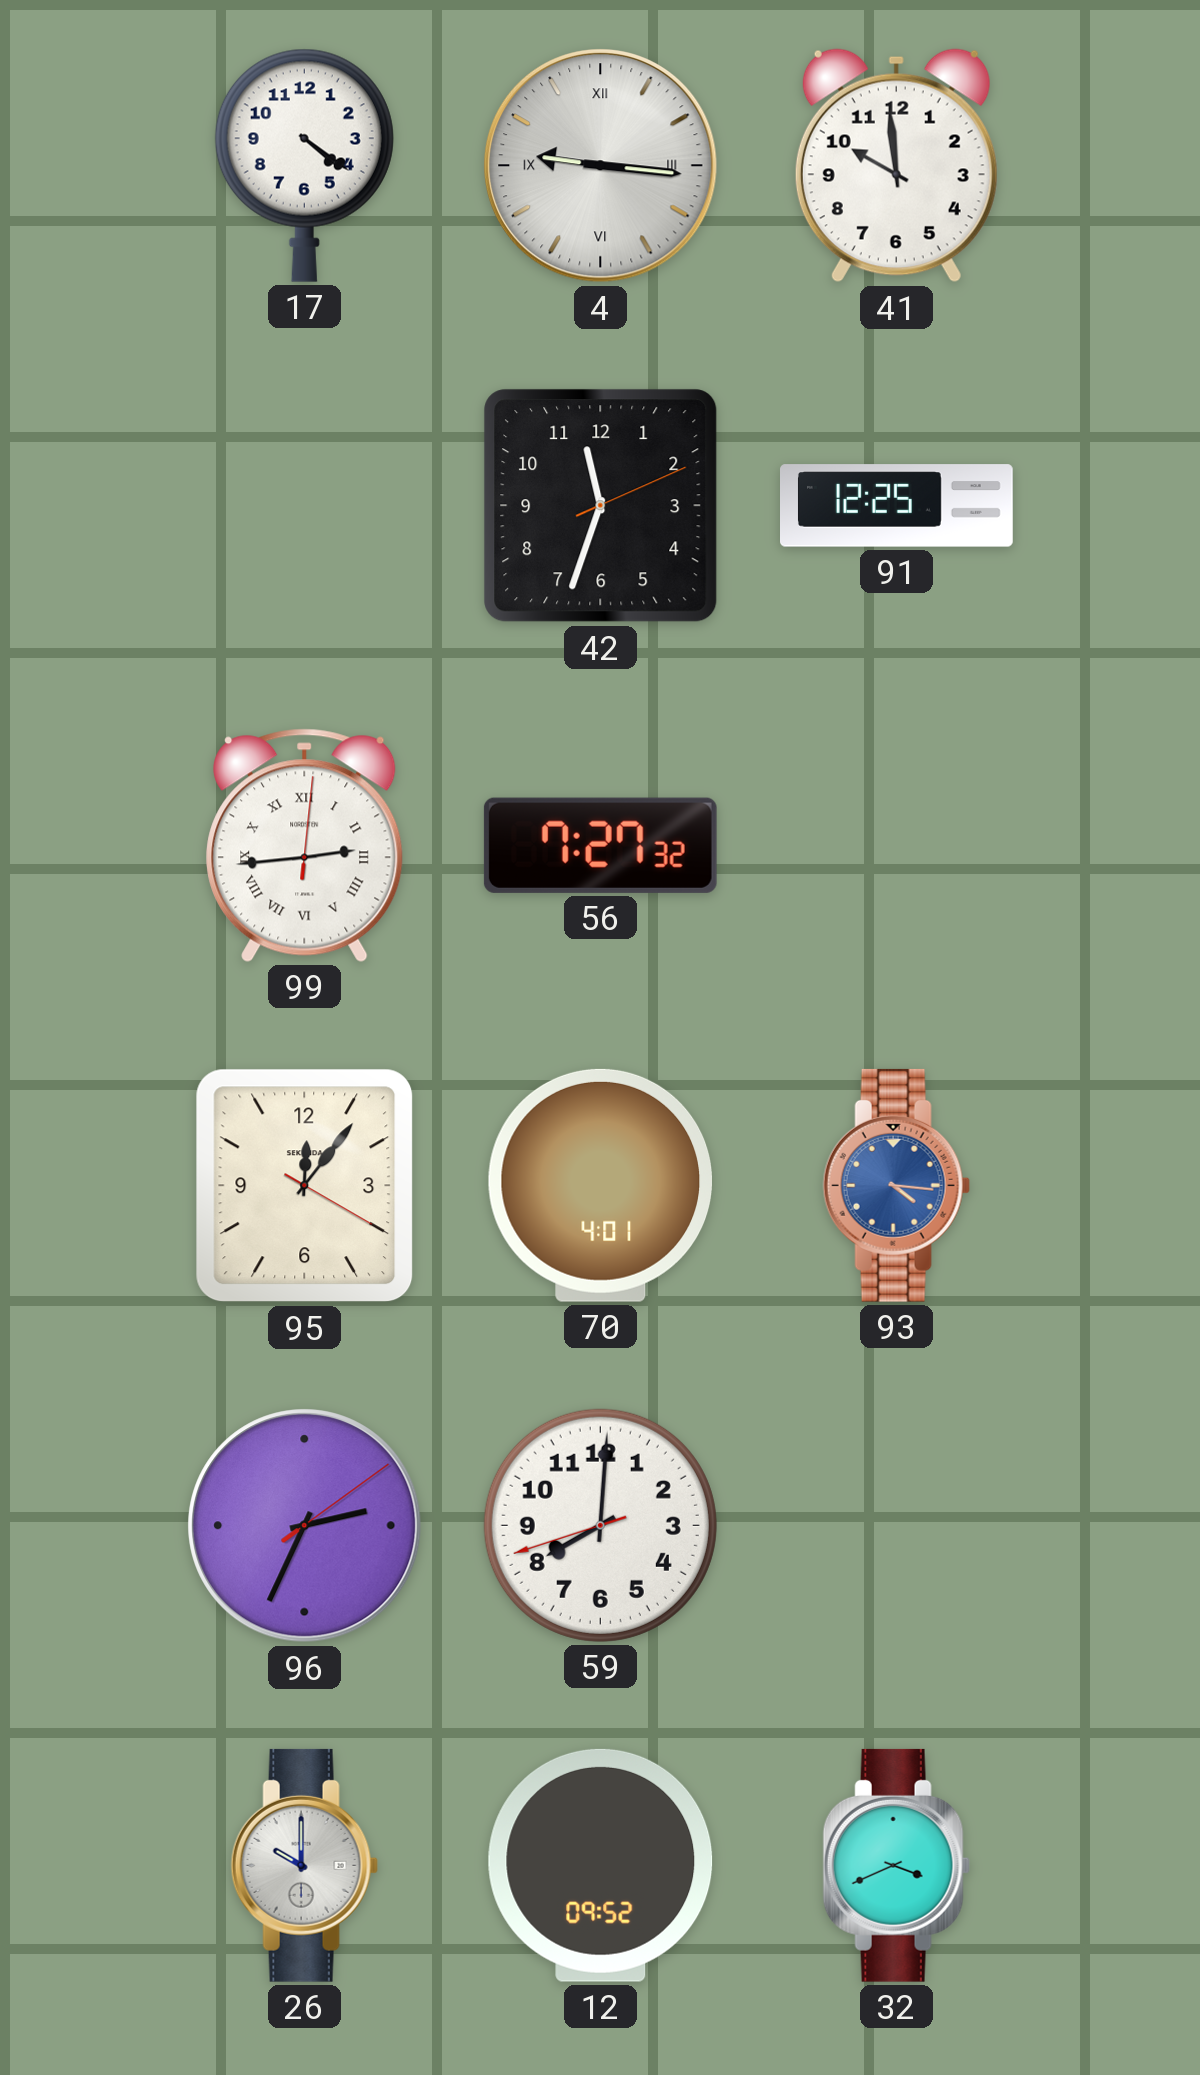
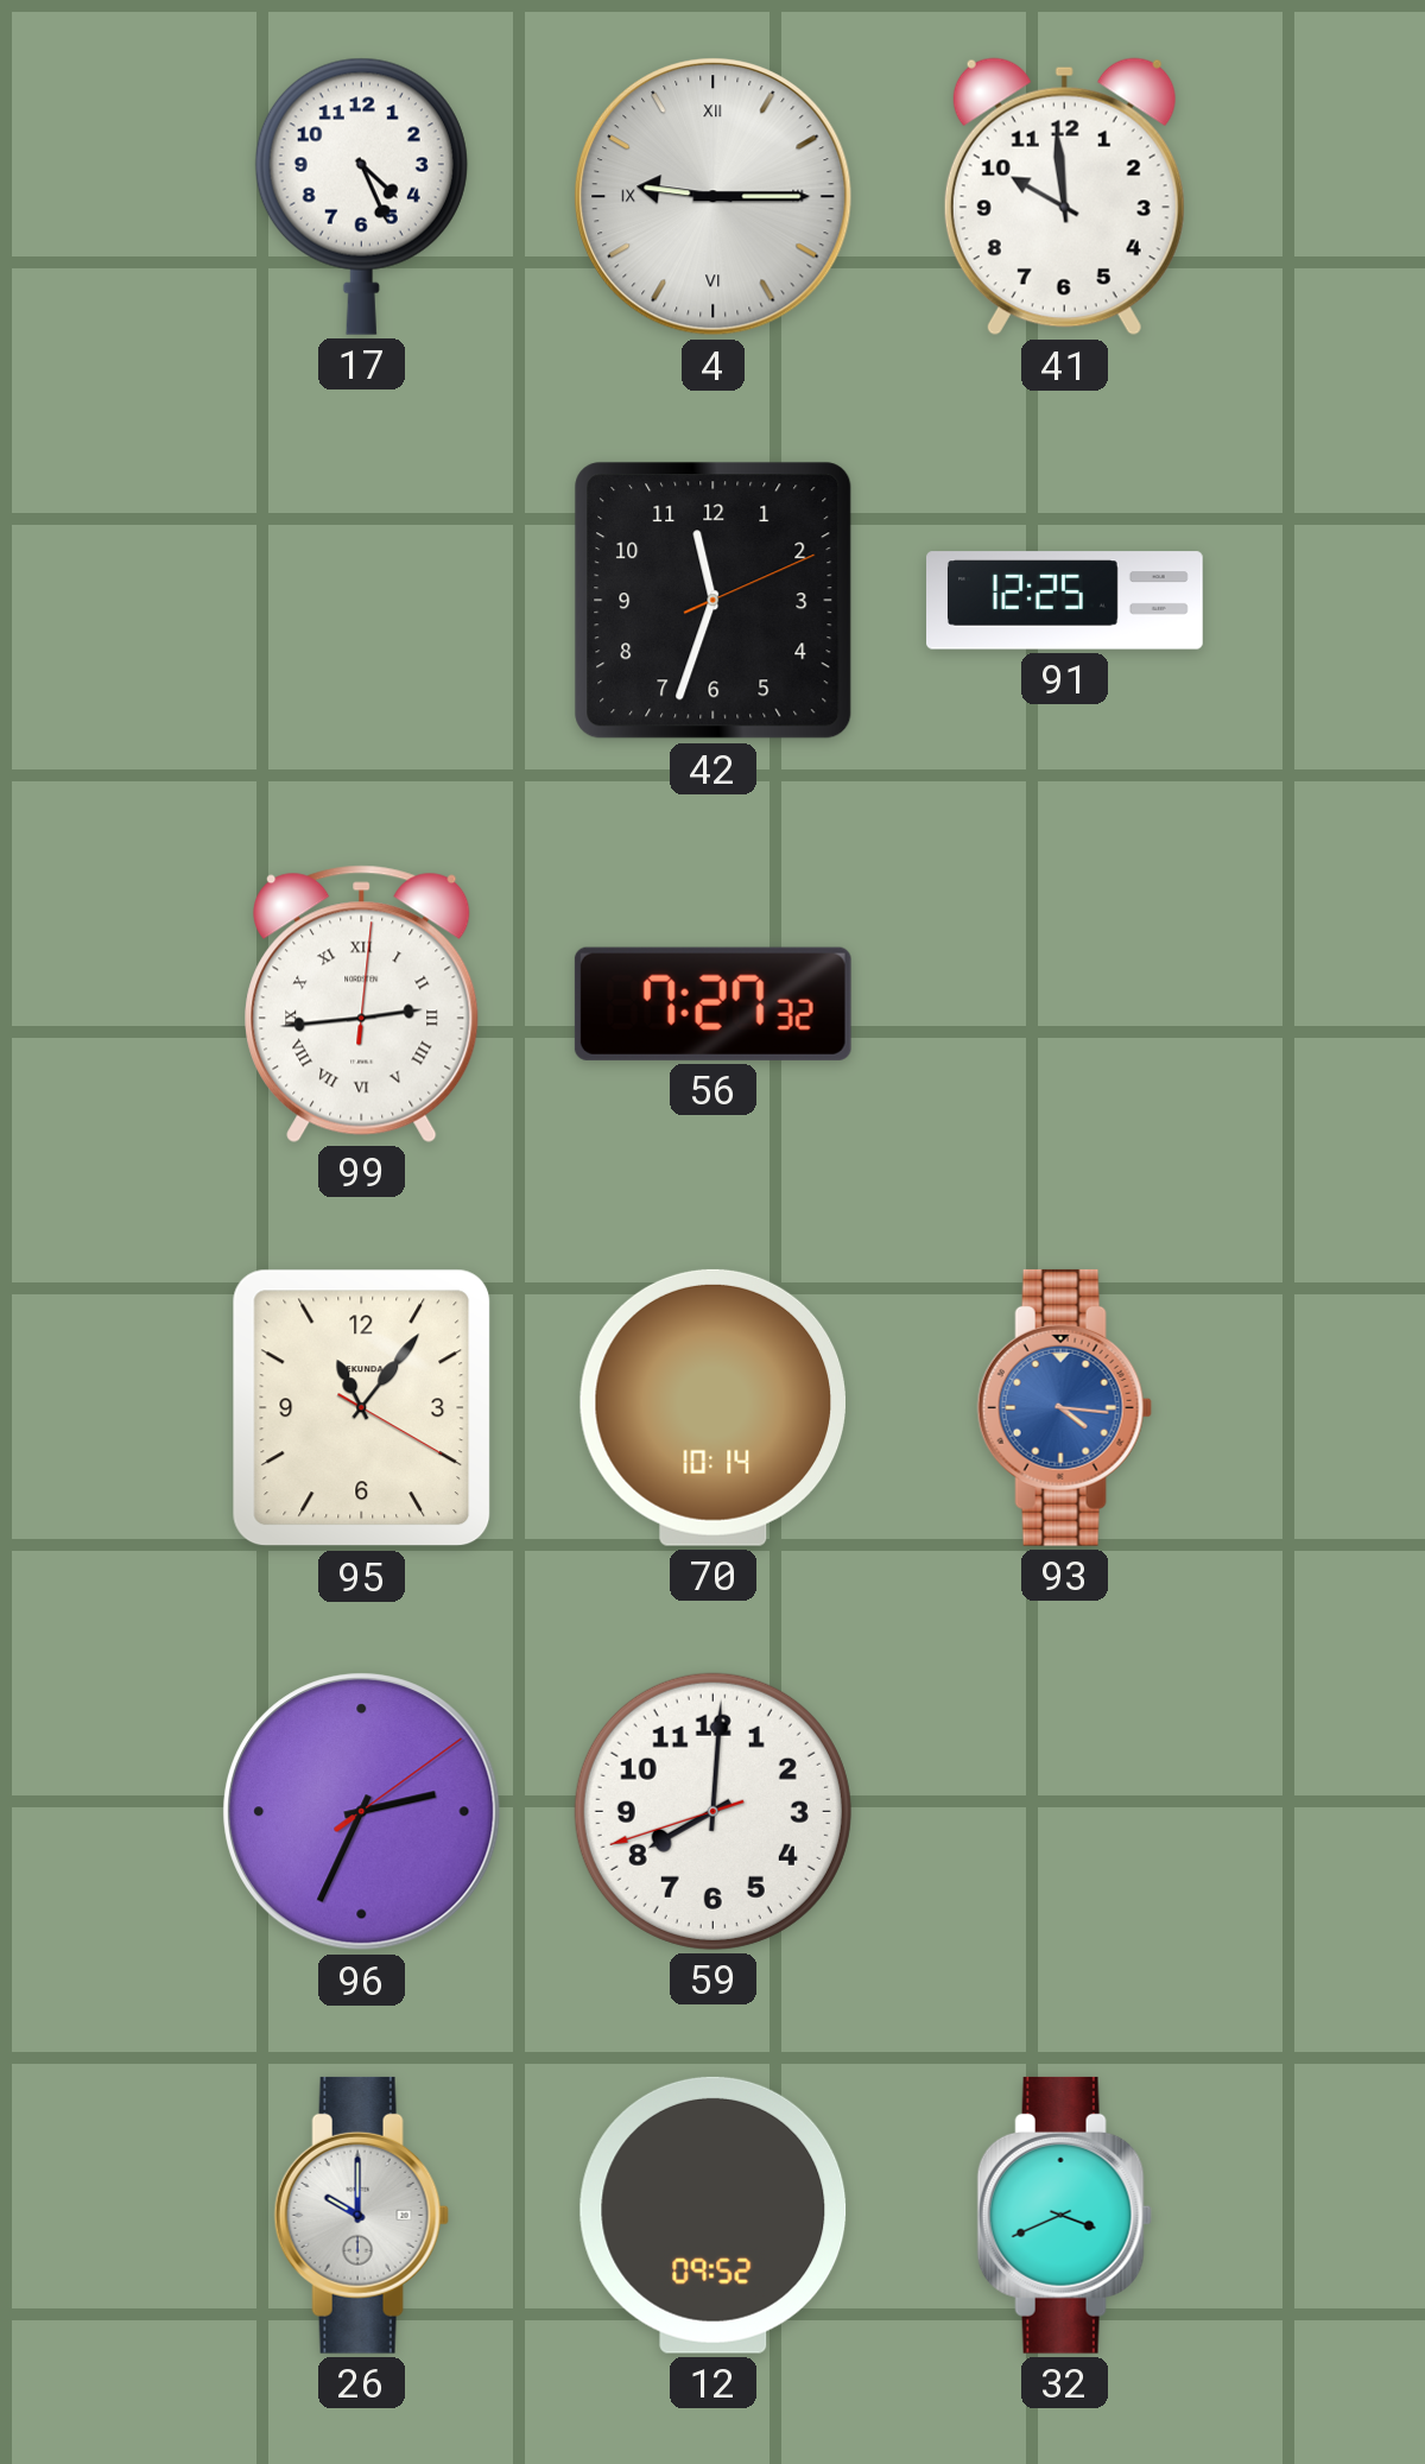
17: 4:21 -> 4:26 (361, 196)
4: 9:16 -> 9:15 (714, 197)
95: 12:06 -> 11:06 (362, 1408)
70: 4:01 -> 10:14 (712, 1407)
